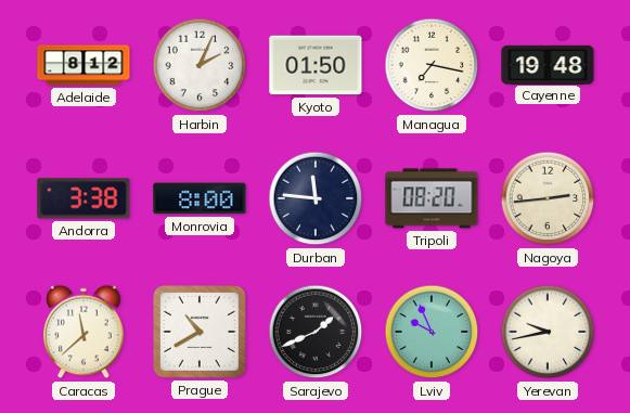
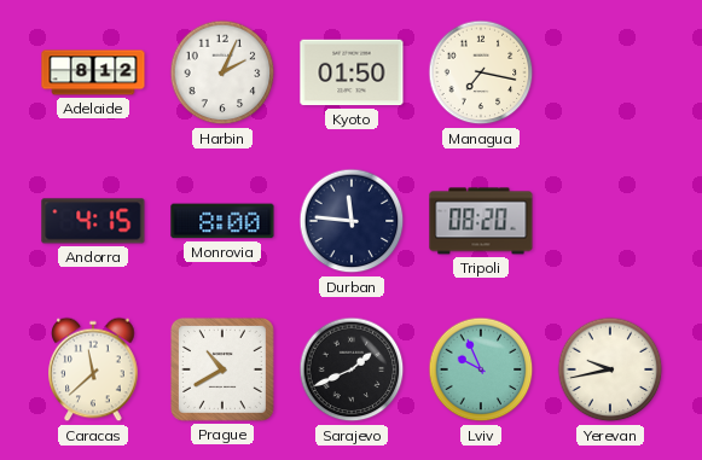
Cayenne: 19:48 -> none (548, 64)
Andorra: 3:38 -> 4:15 (93, 221)
Nagoya: 2:44 -> none (548, 198)
